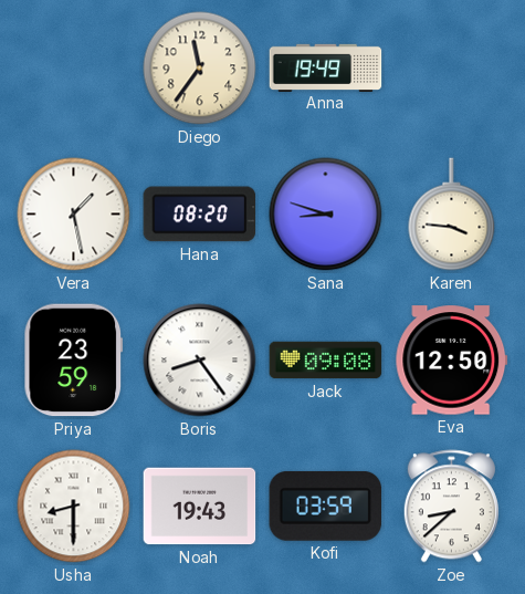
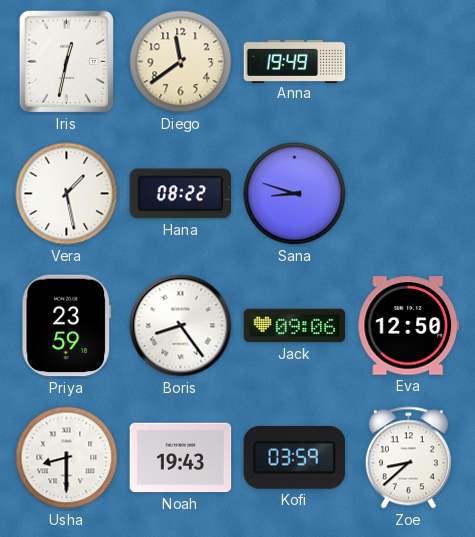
Iris: none -> 12:32 (66, 61)
Diego: 11:36 -> 11:39 (181, 62)
Hana: 08:20 -> 08:22 (181, 194)
Karen: 3:46 -> none (452, 215)
Jack: 09:08 -> 09:06 (295, 326)
